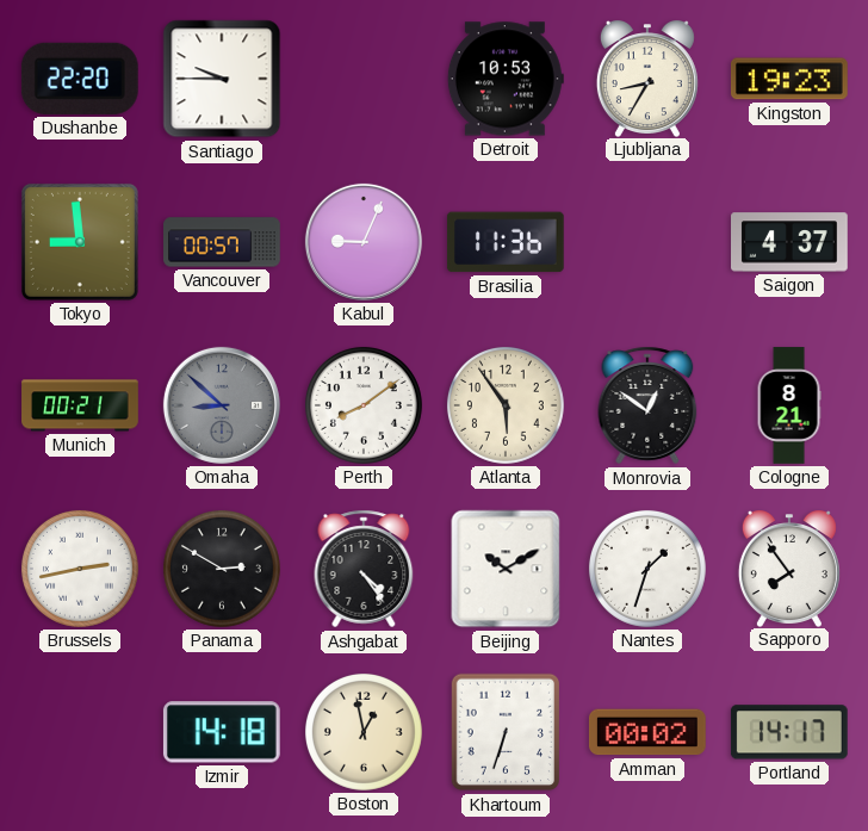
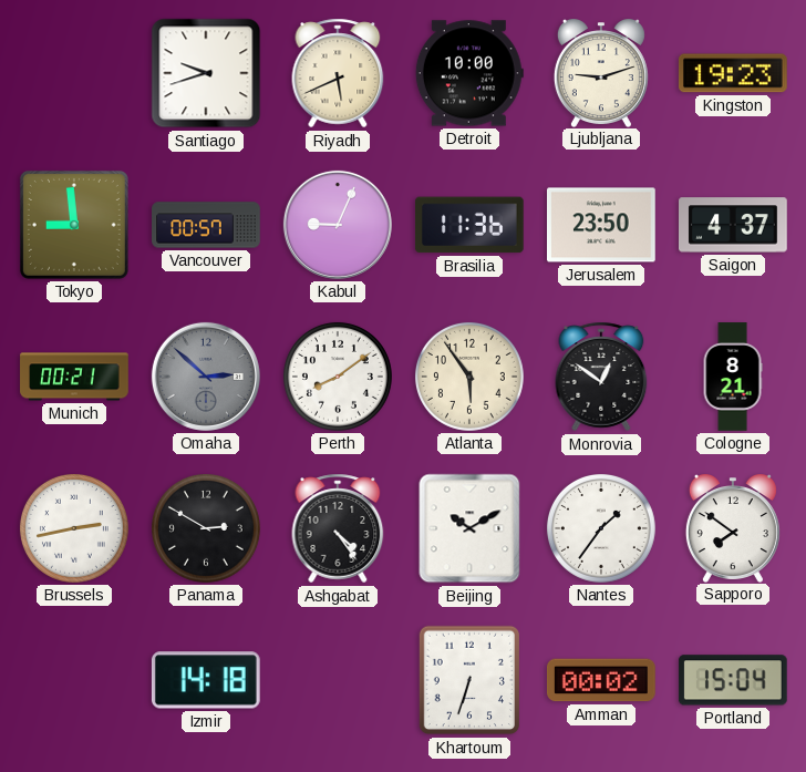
Dushanbe: 22:20 -> none (80, 79)
Santiago: 9:45 -> 9:42 (206, 73)
Riyadh: none -> 5:41 (338, 73)
Detroit: 10:53 -> 10:00 (469, 73)
Ljubljana: 8:35 -> 9:12 (601, 73)
Jerusalem: none -> 23:50 (602, 225)
Omaha: 8:52 -> 2:52 (206, 377)
Nantes: 1:33 -> 1:36 (601, 528)
Sapporo: 7:54 -> 7:51 (733, 528)
Boston: 12:58 -> none (364, 732)
Portland: 14:17 -> 15:04 (733, 680)
